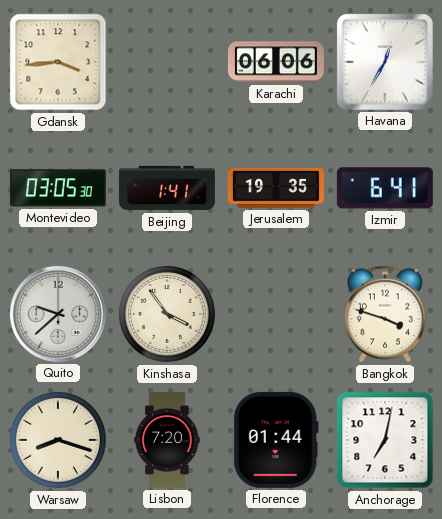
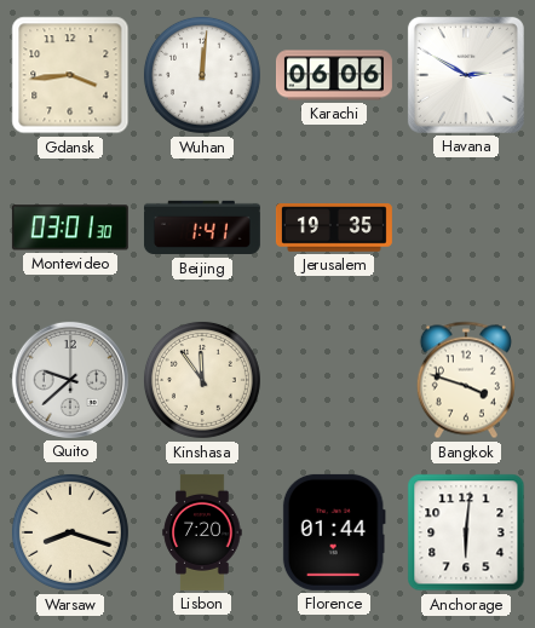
Wuhan: none -> 12:01 (202, 75)
Havana: 12:35 -> 2:50 (466, 75)
Montevideo: 03:05 -> 03:01 (70, 227)
Izmir: 6:41 -> none (385, 188)
Kinshasa: 3:54 -> 11:54 (202, 380)
Anchorage: 7:02 -> 6:01 (466, 532)
